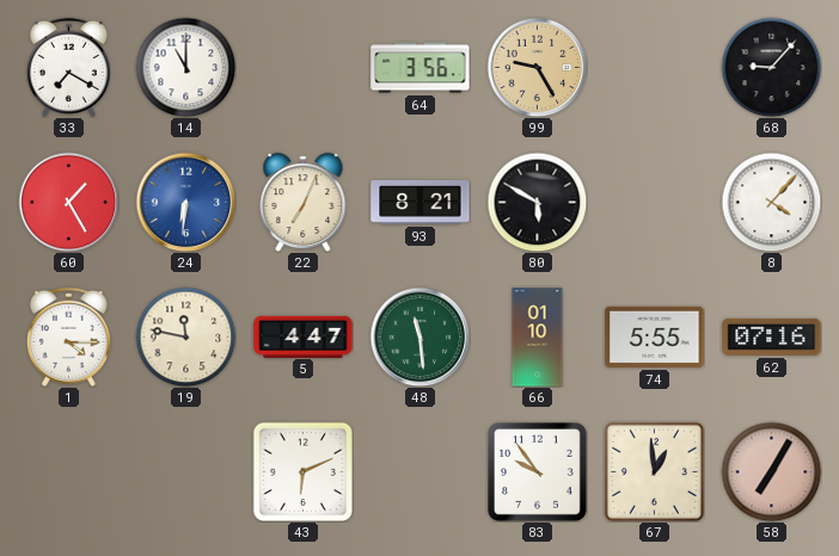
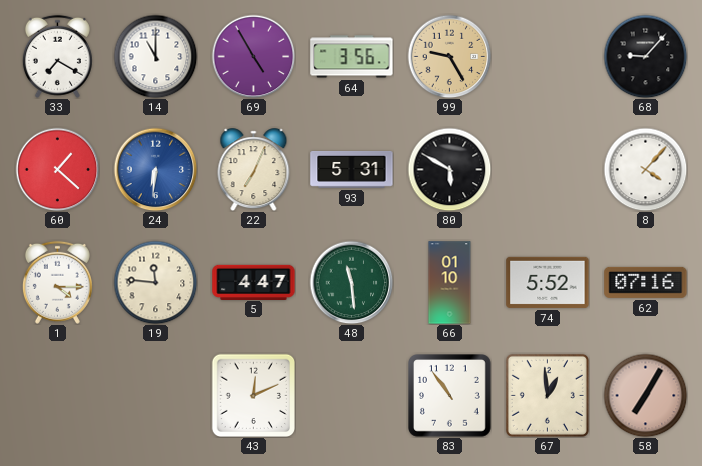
69: none -> 4:55 (253, 56)
60: 1:25 -> 1:22 (57, 169)
93: 8:21 -> 5:31 (352, 170)
19: 11:47 -> 11:46 (155, 282)
74: 5:55 -> 5:52 (548, 282)
43: 6:11 -> 12:11 (253, 395)
83: 9:54 -> 10:54 (450, 396)
